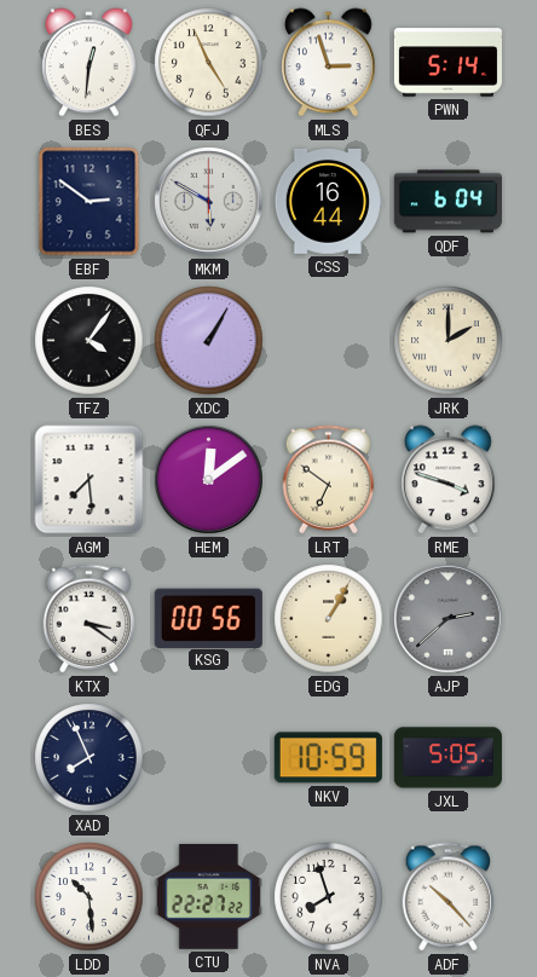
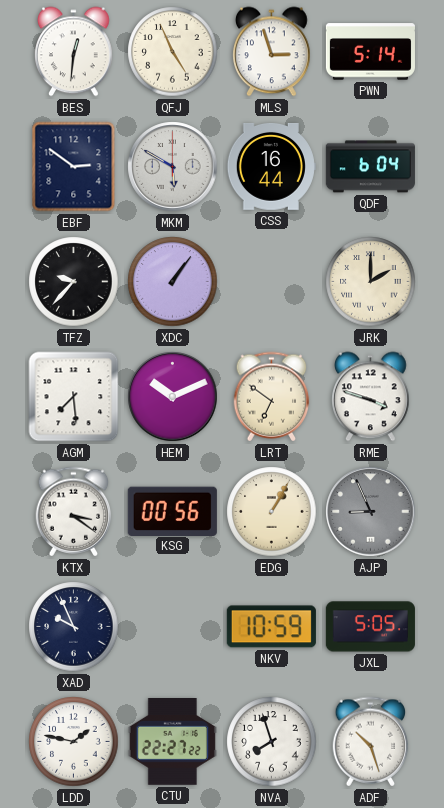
TFZ: 4:06 -> 9:37 (74, 282)
XDC: 1:05 -> 1:06 (173, 282)
HEM: 12:09 -> 10:11 (173, 397)
AJP: 2:38 -> 8:56 (371, 512)
XAD: 7:56 -> 9:56 (74, 627)
LDD: 10:29 -> 1:47 (74, 742)
ADF: 10:23 -> 10:27 (371, 742)
